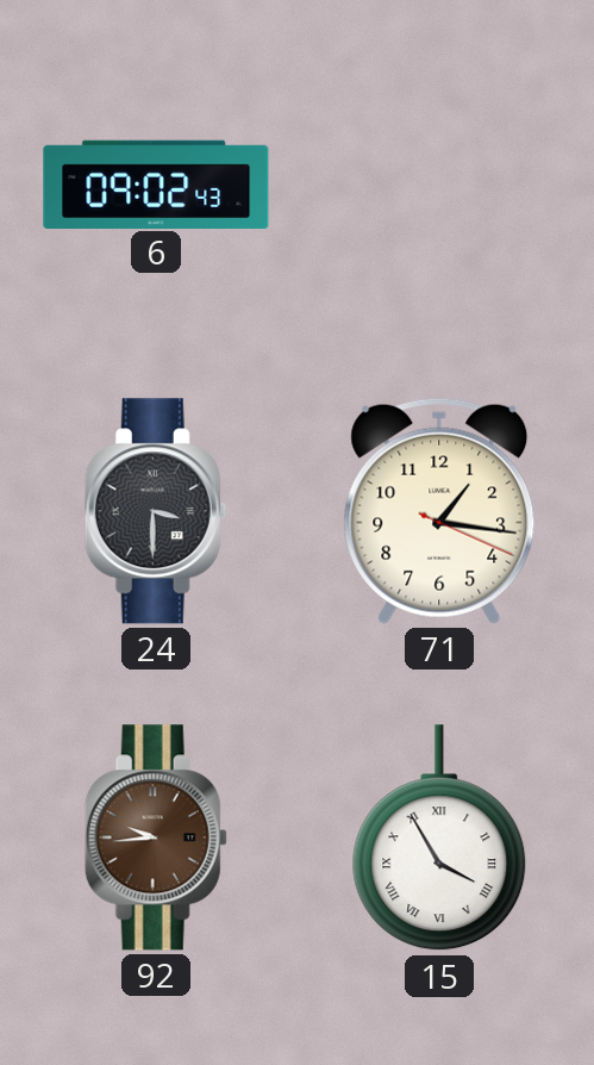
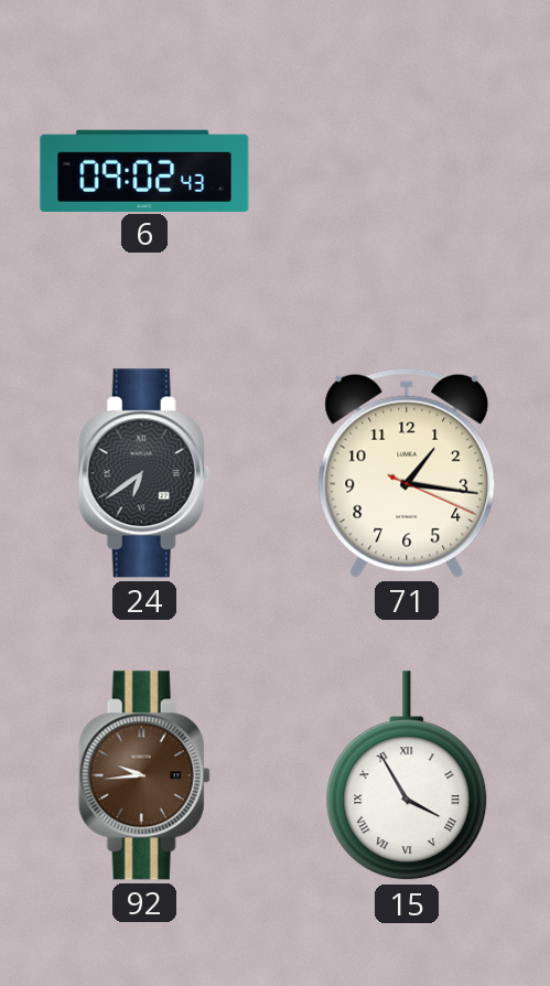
24: 3:30 -> 6:39 (144, 473)
